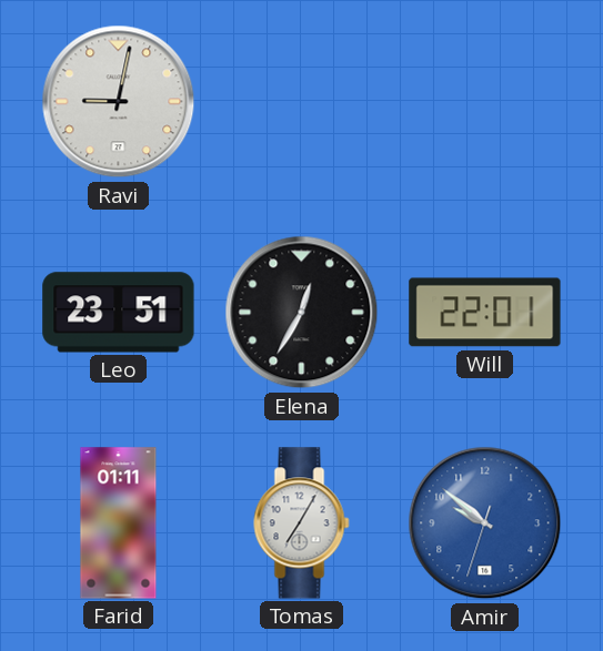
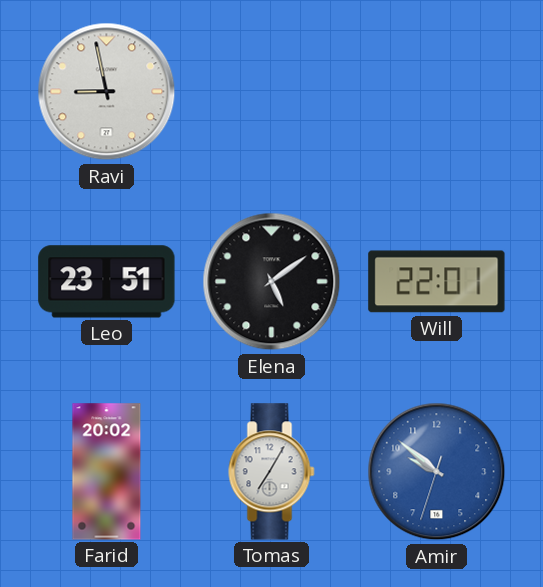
Ravi: 9:02 -> 8:58 (107, 92)
Elena: 12:35 -> 5:09 (272, 282)
Farid: 01:11 -> 20:02 (107, 472)
